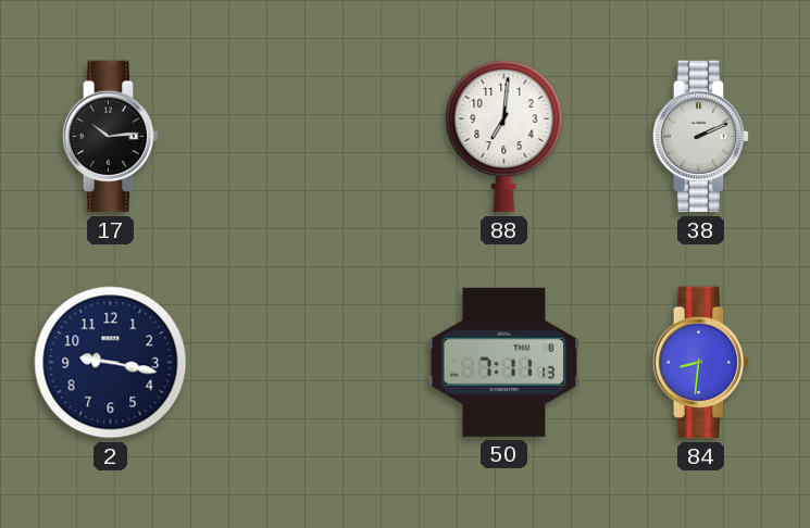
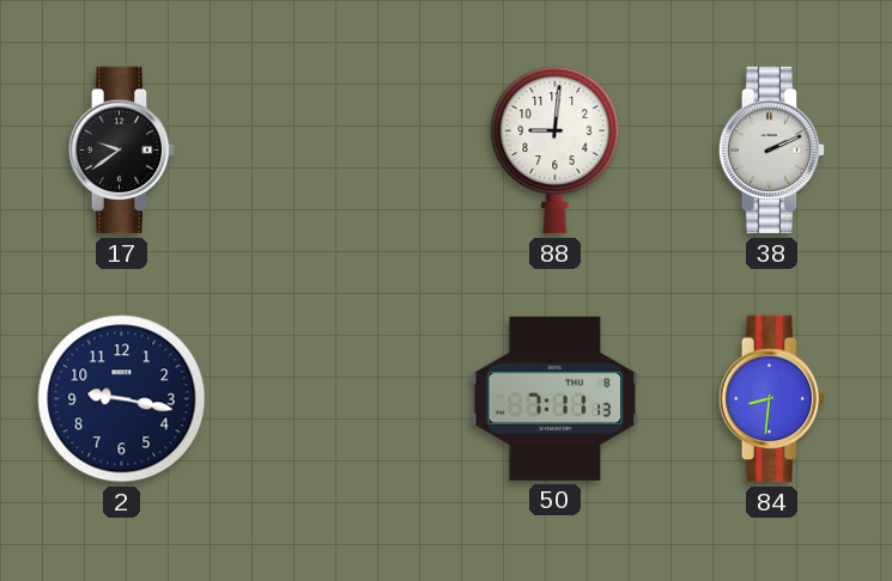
17: 10:14 -> 9:39 (122, 151)
88: 7:01 -> 9:01 (556, 151)
